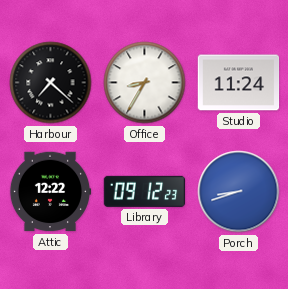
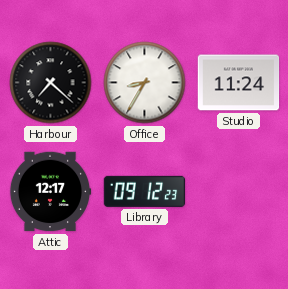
Attic: 12:22 -> 12:17 (50, 192)
Porch: 8:42 -> none (239, 192)
